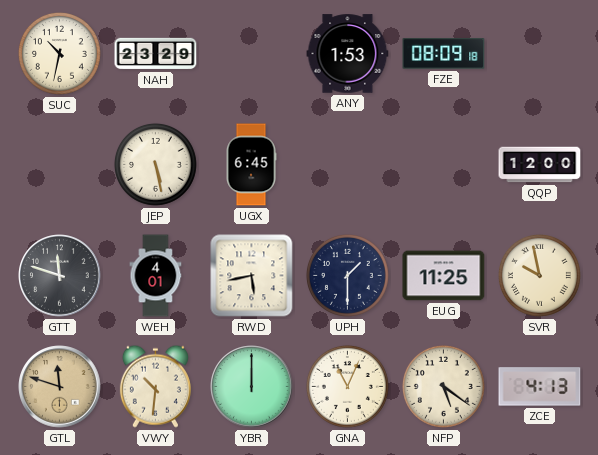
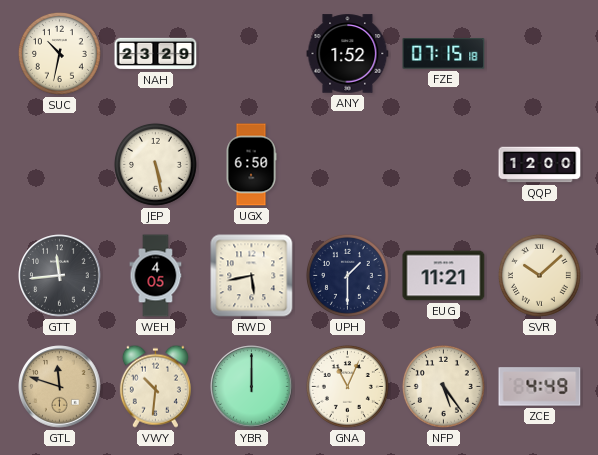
ANY: 1:53 -> 1:52 (348, 54)
FZE: 08:09 -> 07:15 (444, 54)
UGX: 6:45 -> 6:50 (251, 165)
GTT: 11:48 -> 11:44 (60, 276)
WEH: 4:01 -> 4:05 (156, 276)
EUG: 11:25 -> 11:21 (444, 276)
SVR: 9:58 -> 10:08 (539, 275)
NFP: 5:21 -> 5:24 (443, 386)
ZCE: 4:13 -> 4:49 (540, 387)
